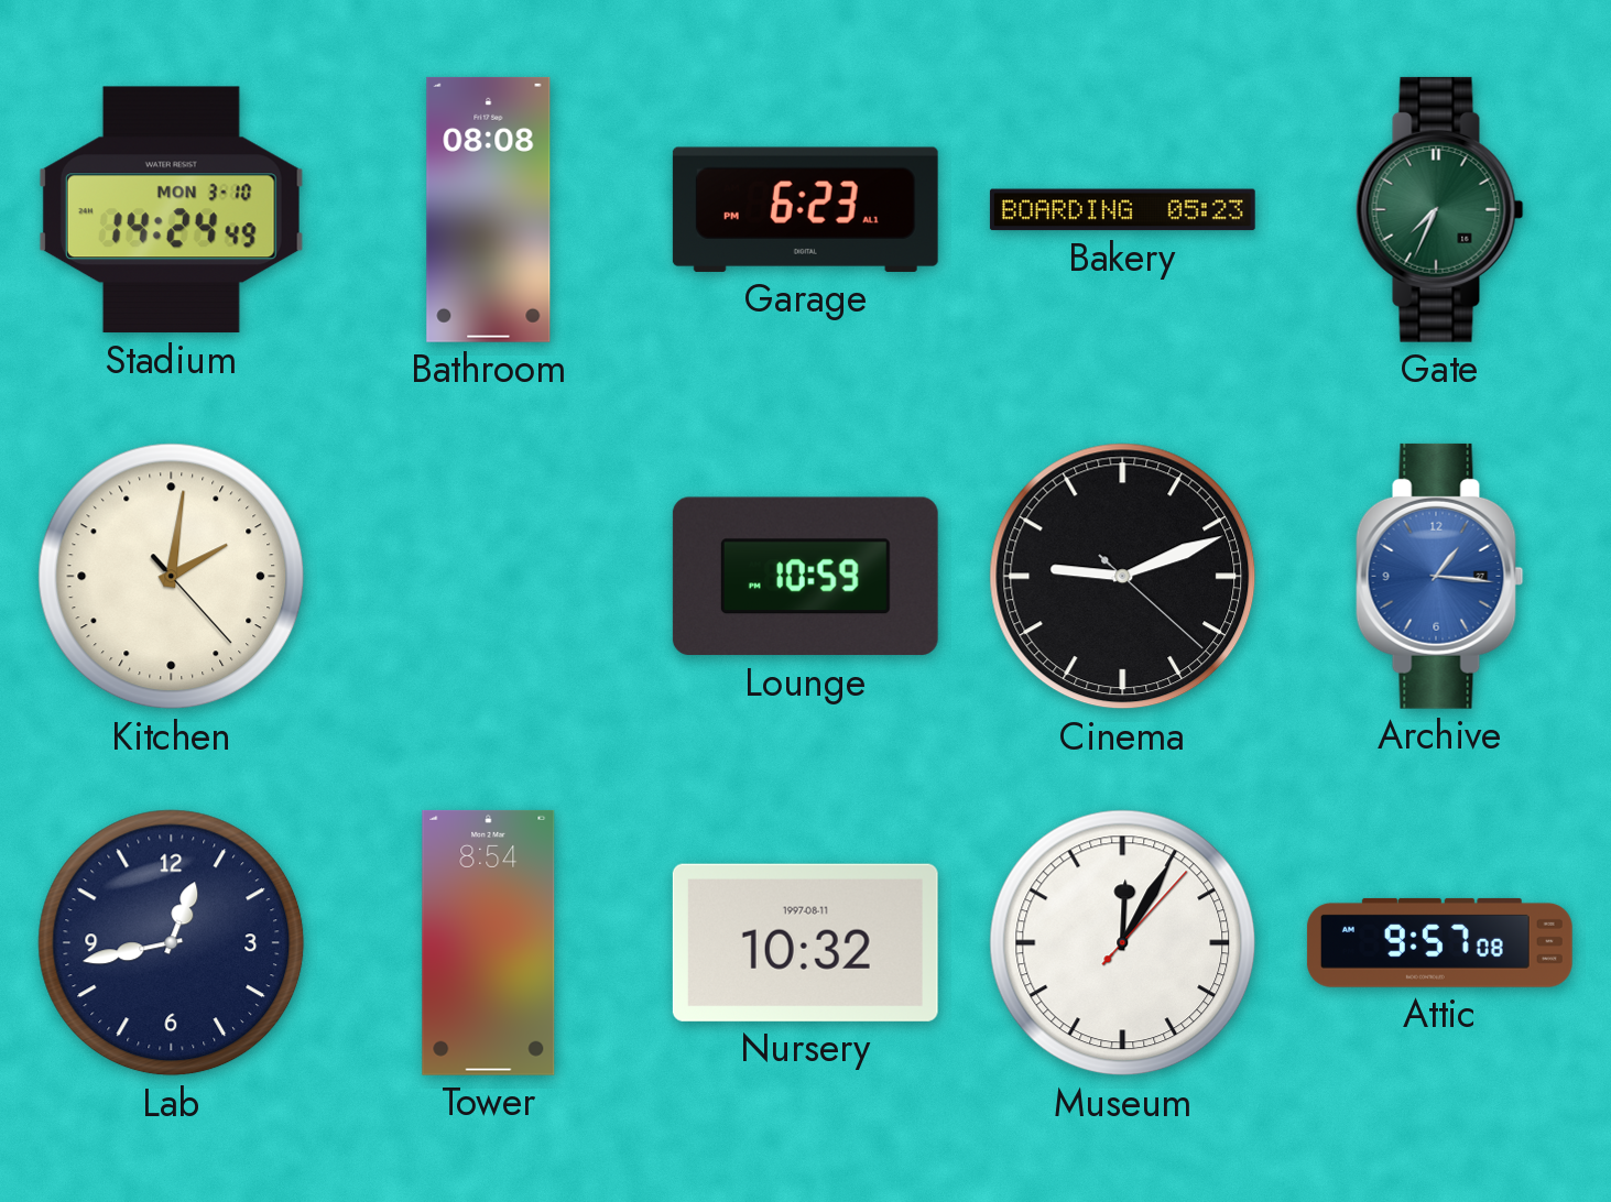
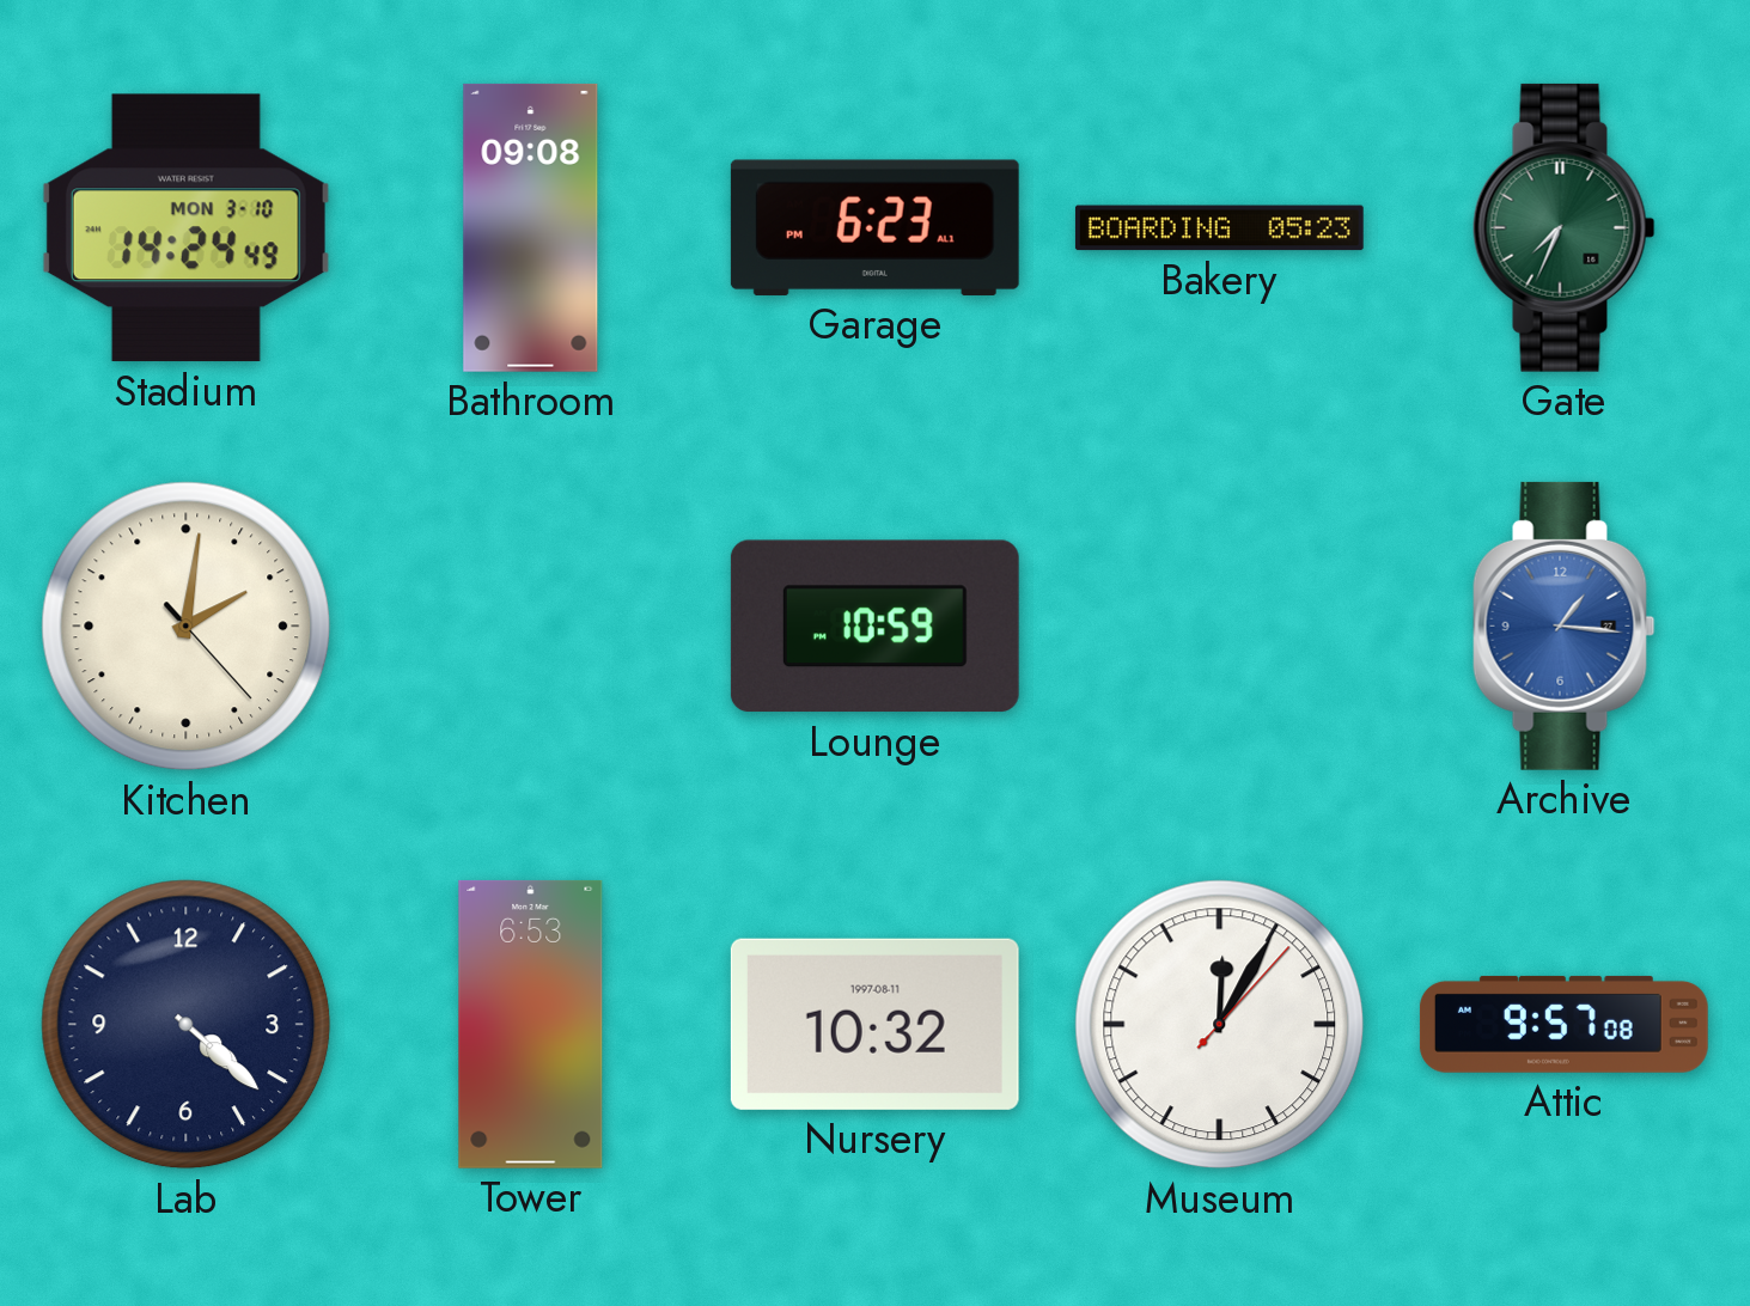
Bathroom: 08:08 -> 09:08 (531, 227)
Cinema: 9:11 -> none (1123, 577)
Lab: 12:43 -> 4:22 (187, 1025)
Tower: 8:54 -> 6:53 (531, 1024)
